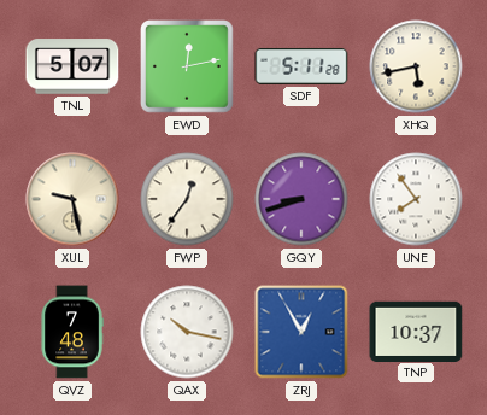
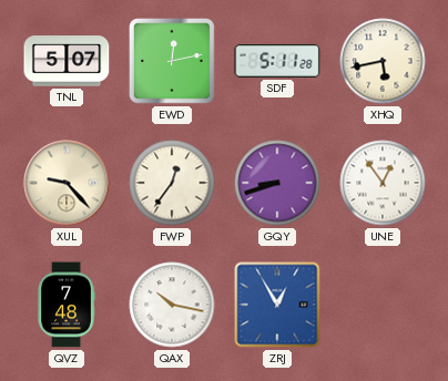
XUL: 9:28 -> 9:23 (67, 183)
UNE: 7:54 -> 12:54 (383, 183)
TNP: 10:37 -> none (416, 331)
